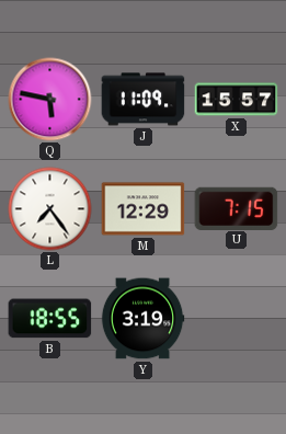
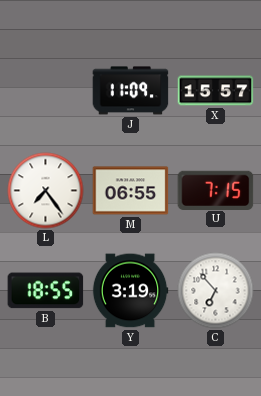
Q: 5:47 -> none (50, 100)
M: 12:29 -> 06:55 (131, 191)
C: none -> 6:53 (216, 291)
